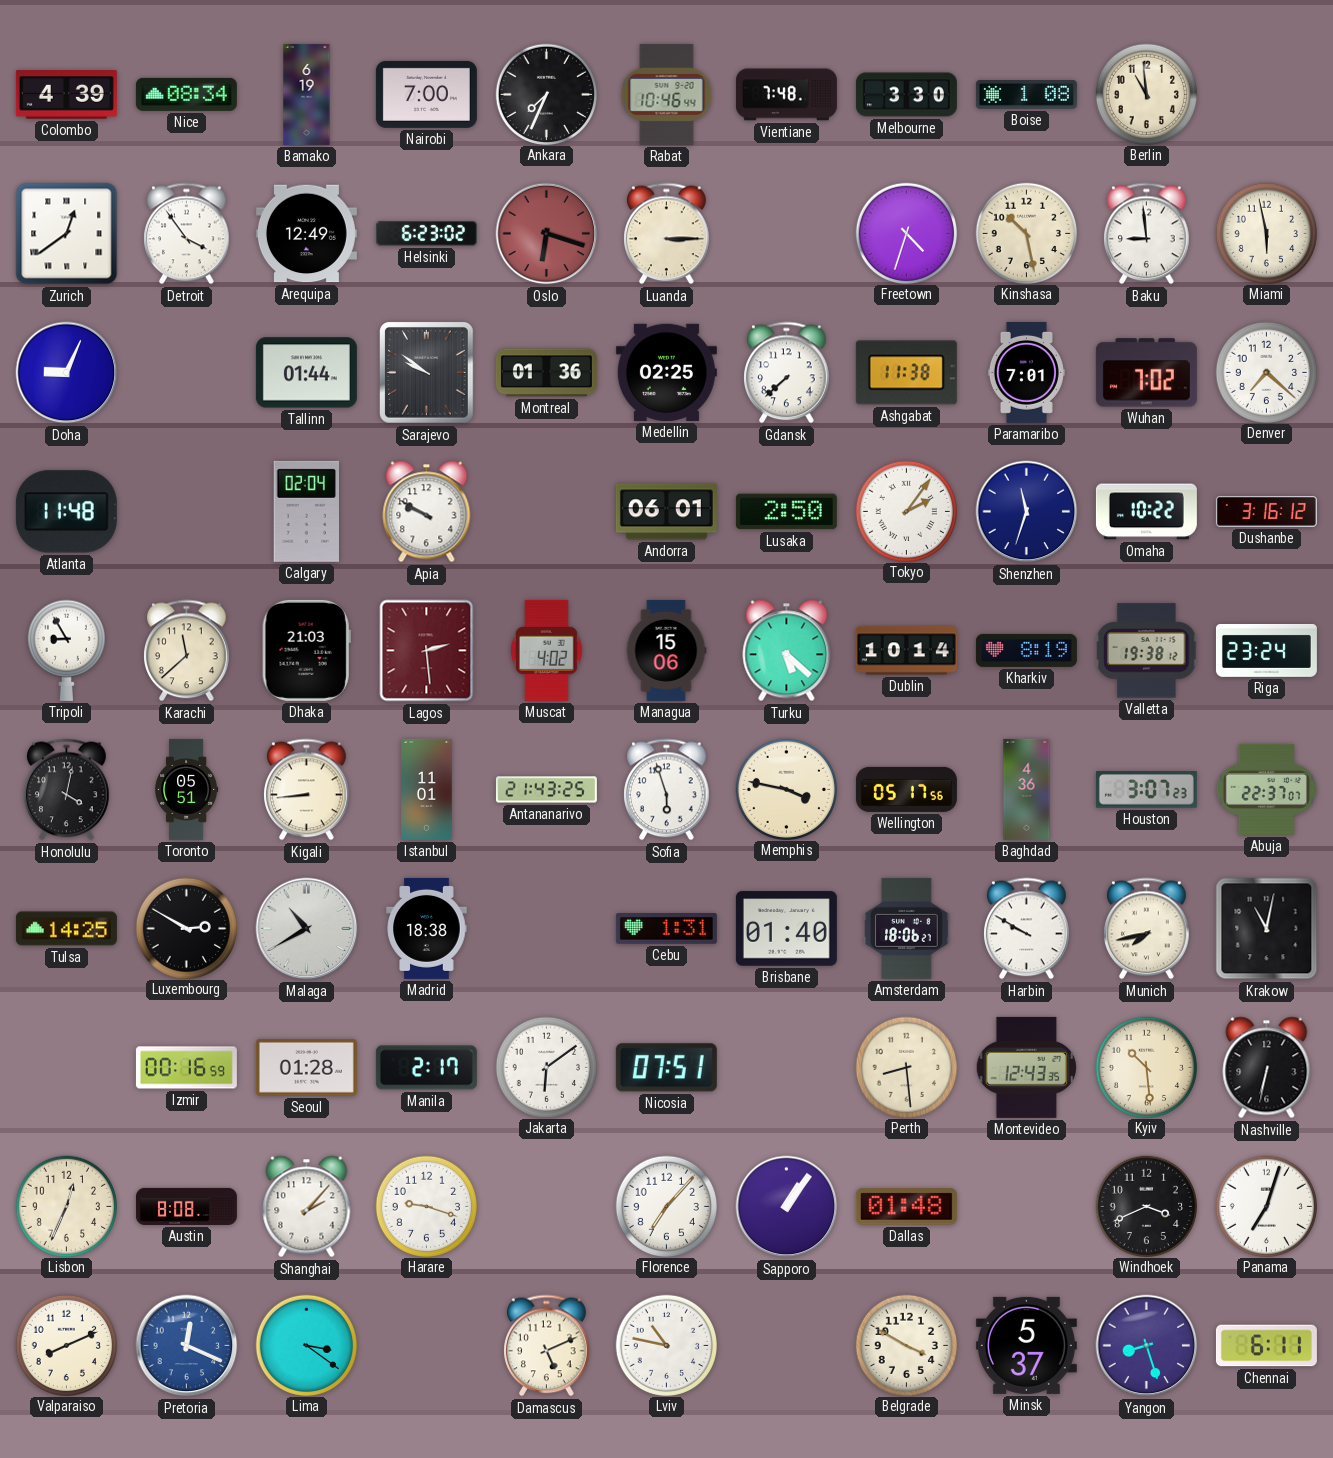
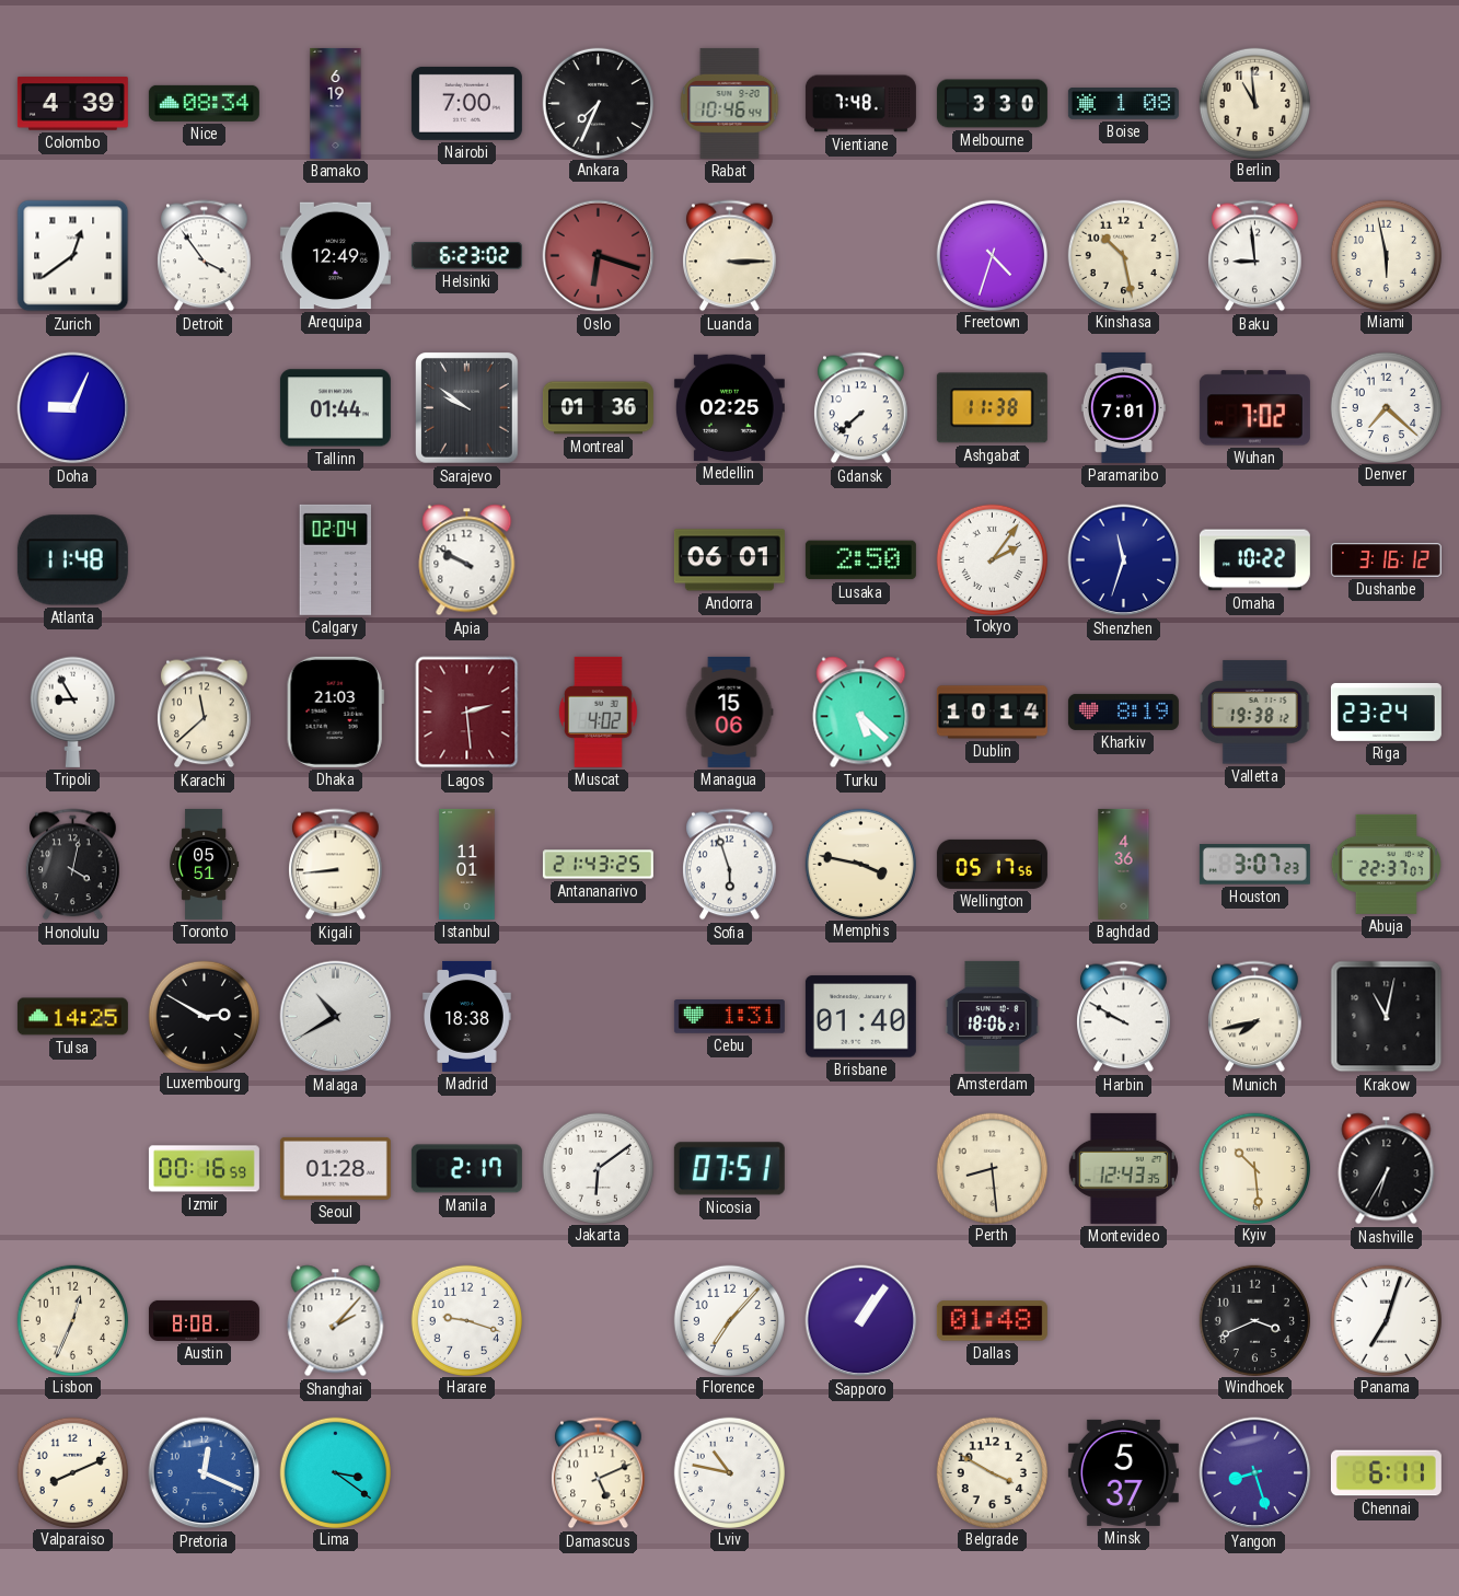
Nashville: 6:32 -> 6:35 (1387, 1169)
